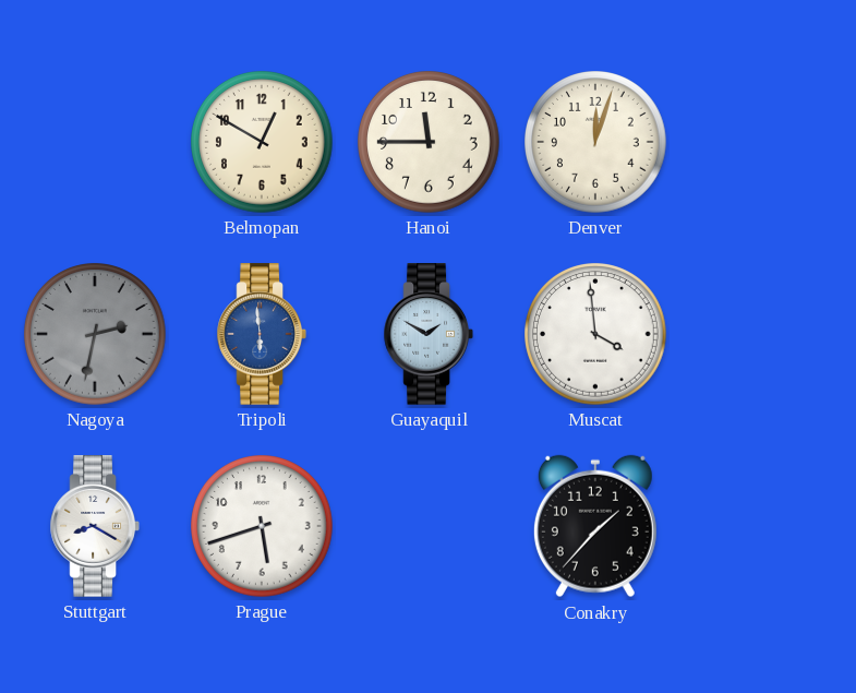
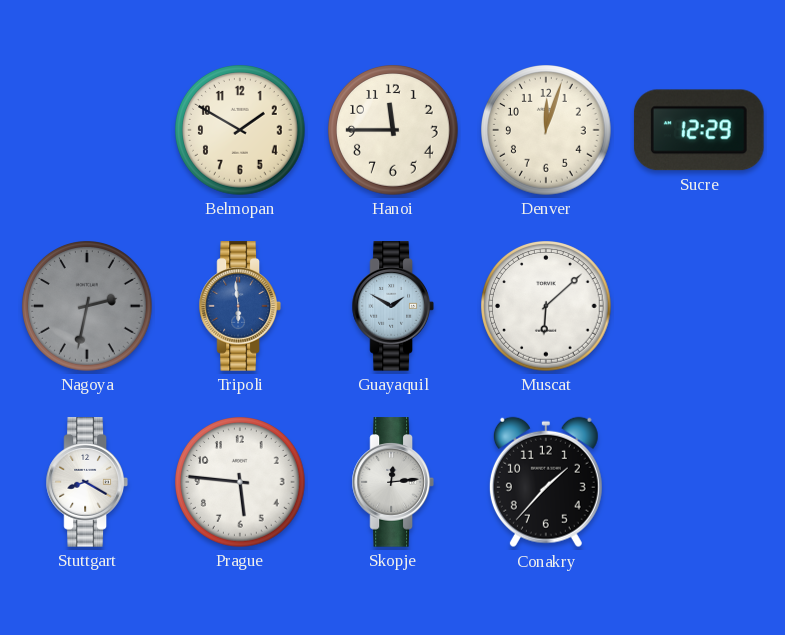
Belmopan: 12:50 -> 1:50 (241, 131)
Sucre: none -> 12:29 (699, 130)
Muscat: 3:59 -> 6:08 (547, 307)
Prague: 5:42 -> 5:46 (241, 483)
Skopje: none -> 12:14 (393, 482)
